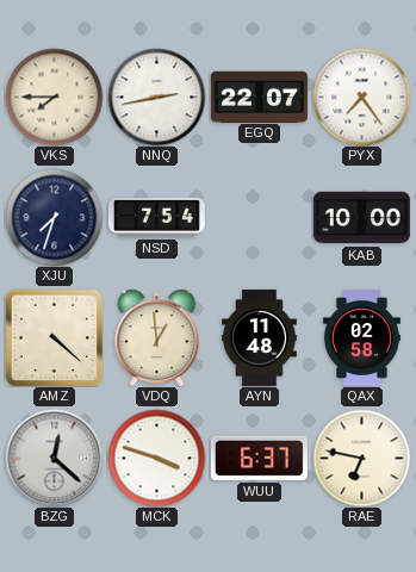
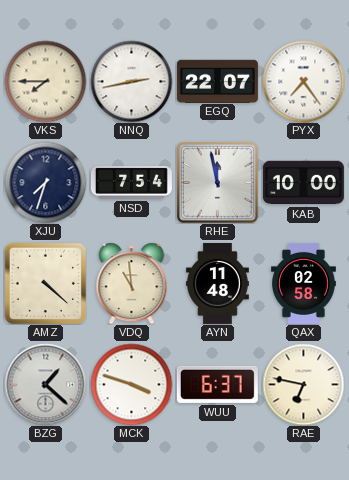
RHE: none -> 11:58 (217, 182)
VDQ: 12:59 -> 10:59 (132, 283)
BZG: 12:22 -> 1:22 (45, 384)
